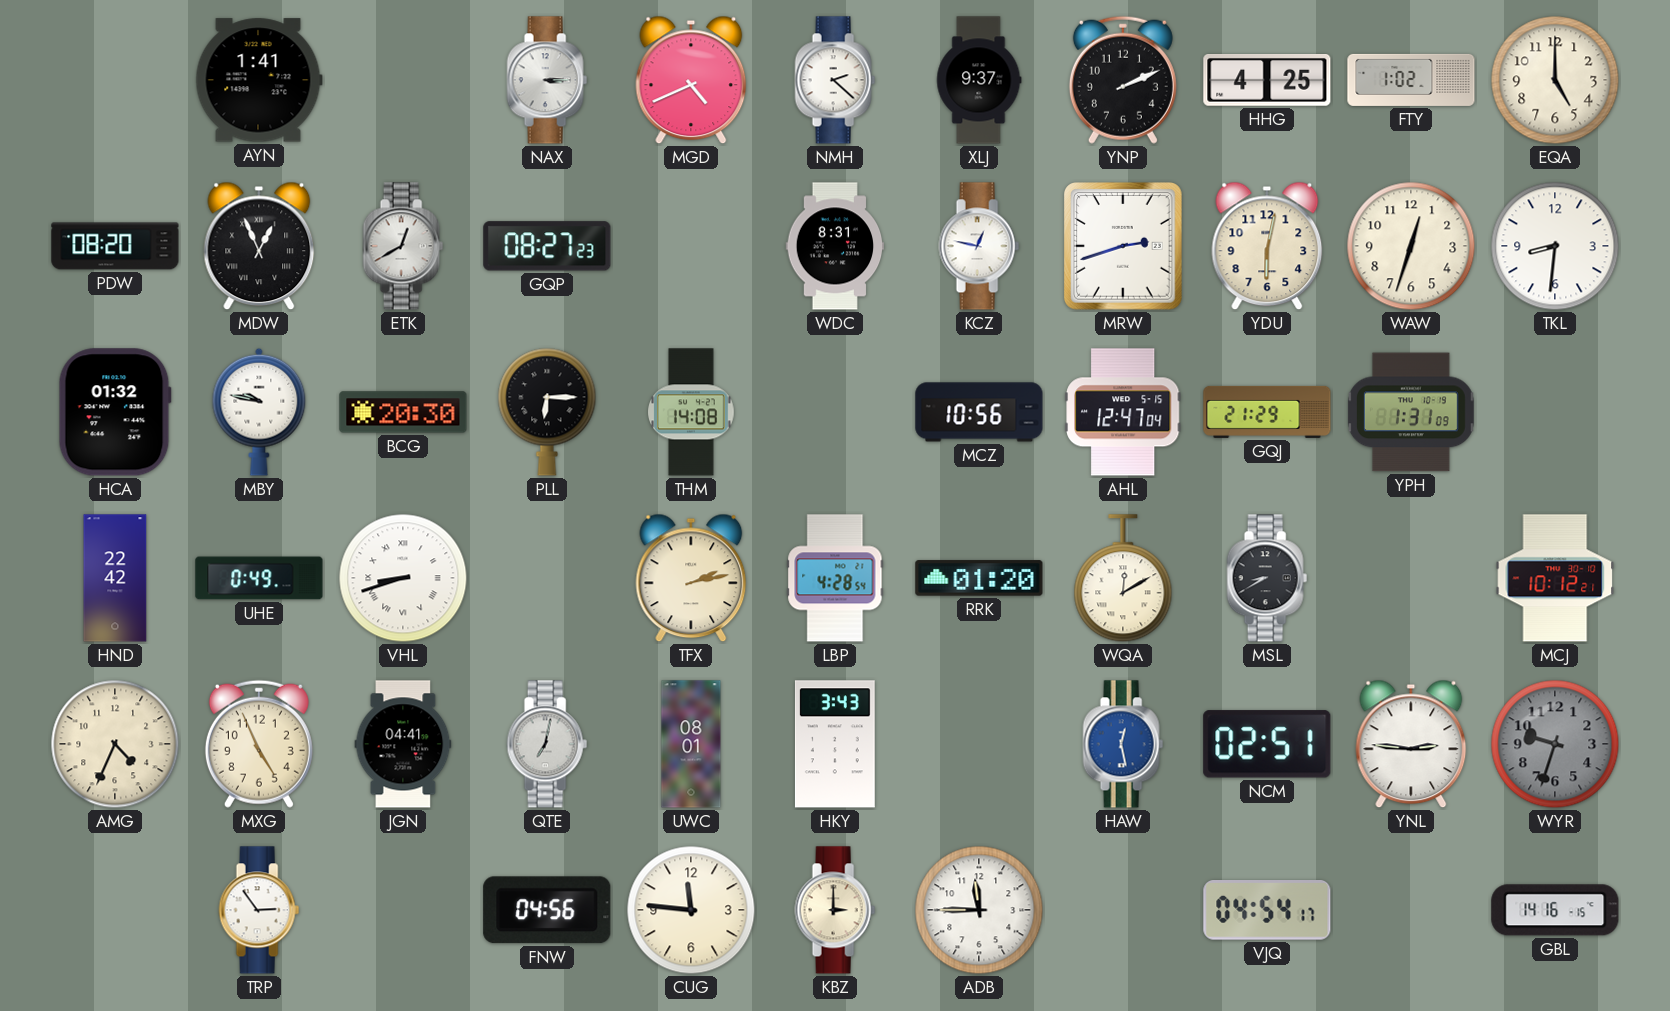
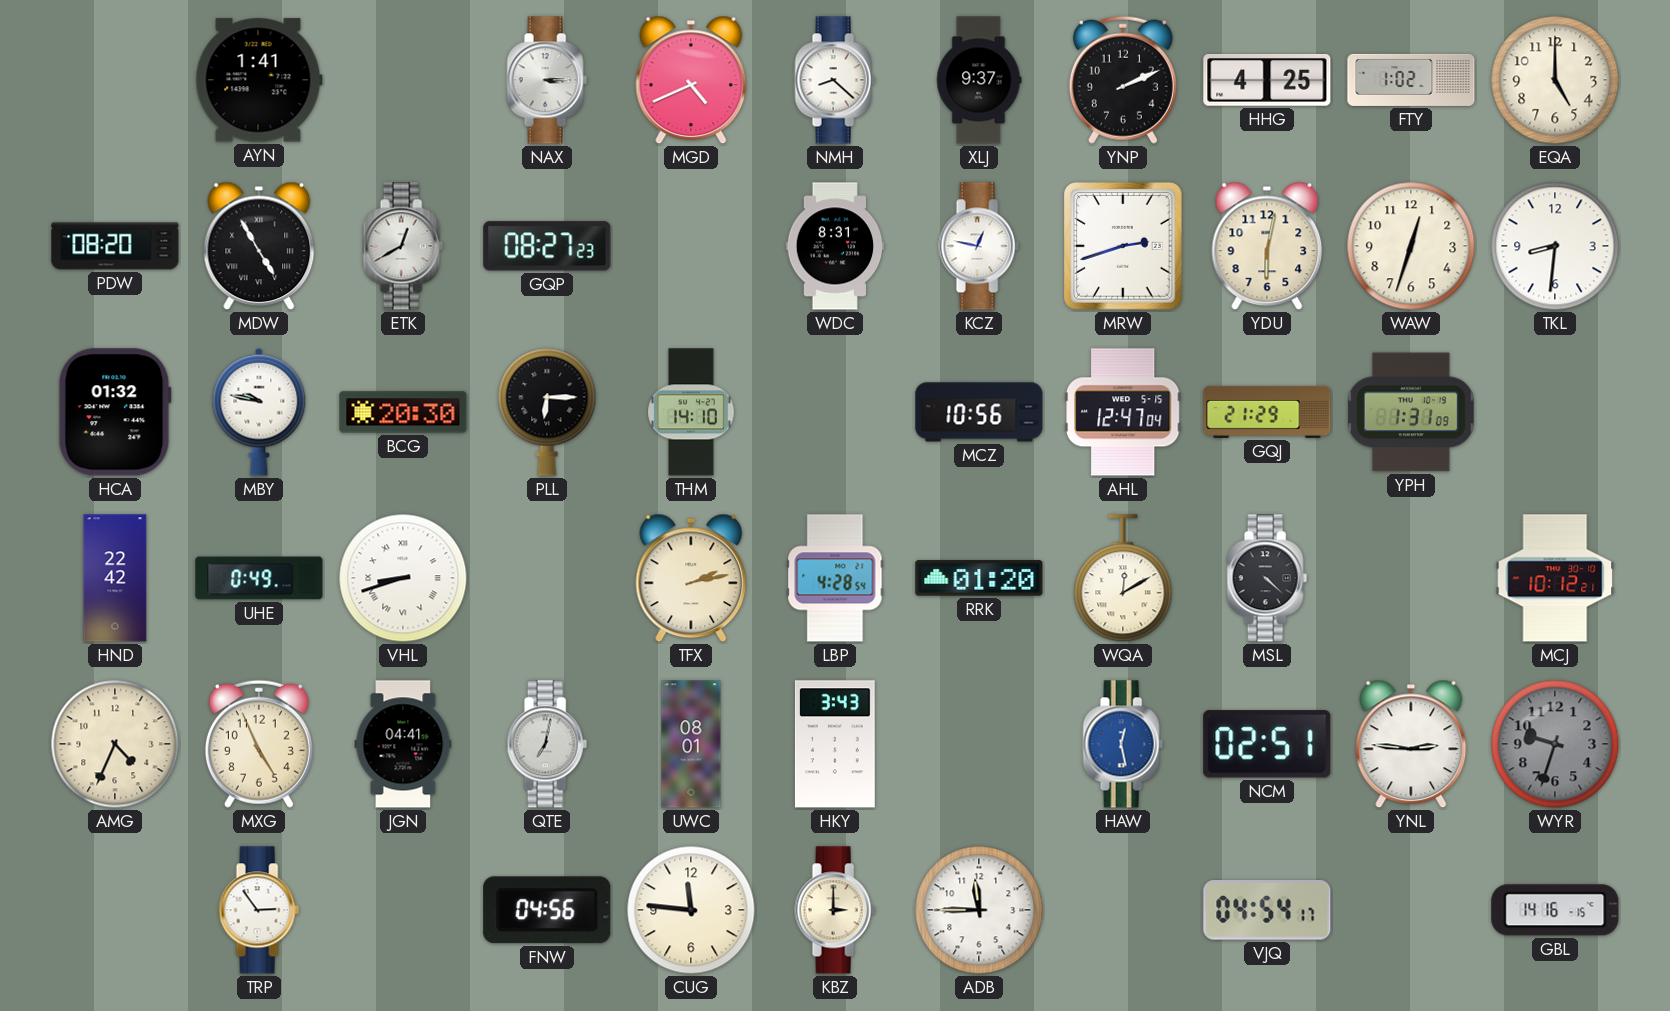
NMH: 2:22 -> 8:22 (835, 80)
MDW: 12:56 -> 4:55 (259, 246)
THM: 14:08 -> 14:10 (692, 412)
MSL: 8:40 -> 4:22 (1267, 578)
